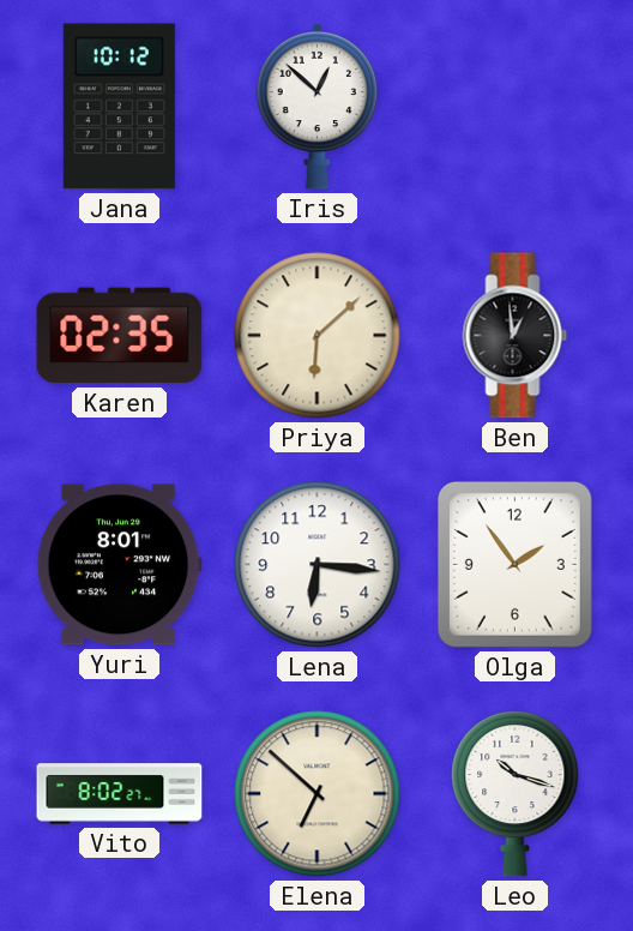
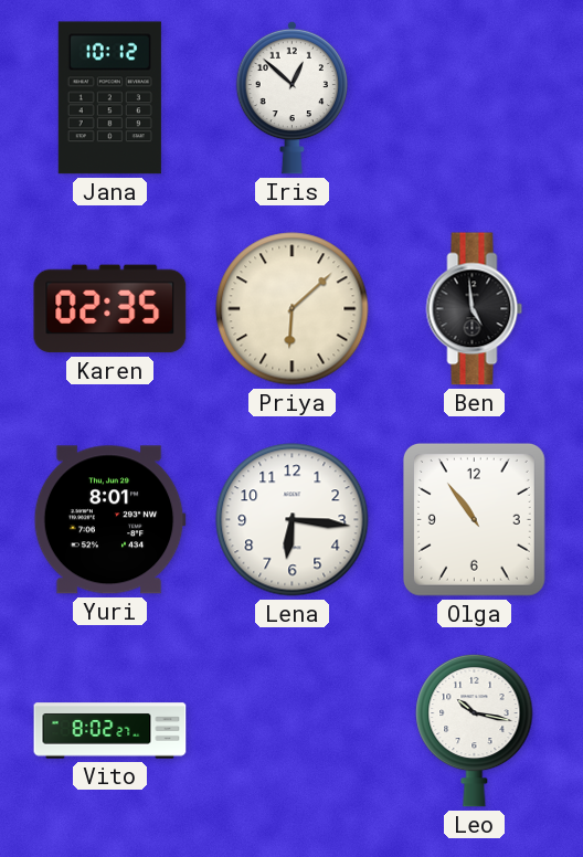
Ben: 12:59 -> 4:59 (475, 309)
Olga: 1:54 -> 10:54 (474, 519)
Elena: 6:52 -> none (318, 794)
Leo: 10:18 -> 10:17 (475, 730)
